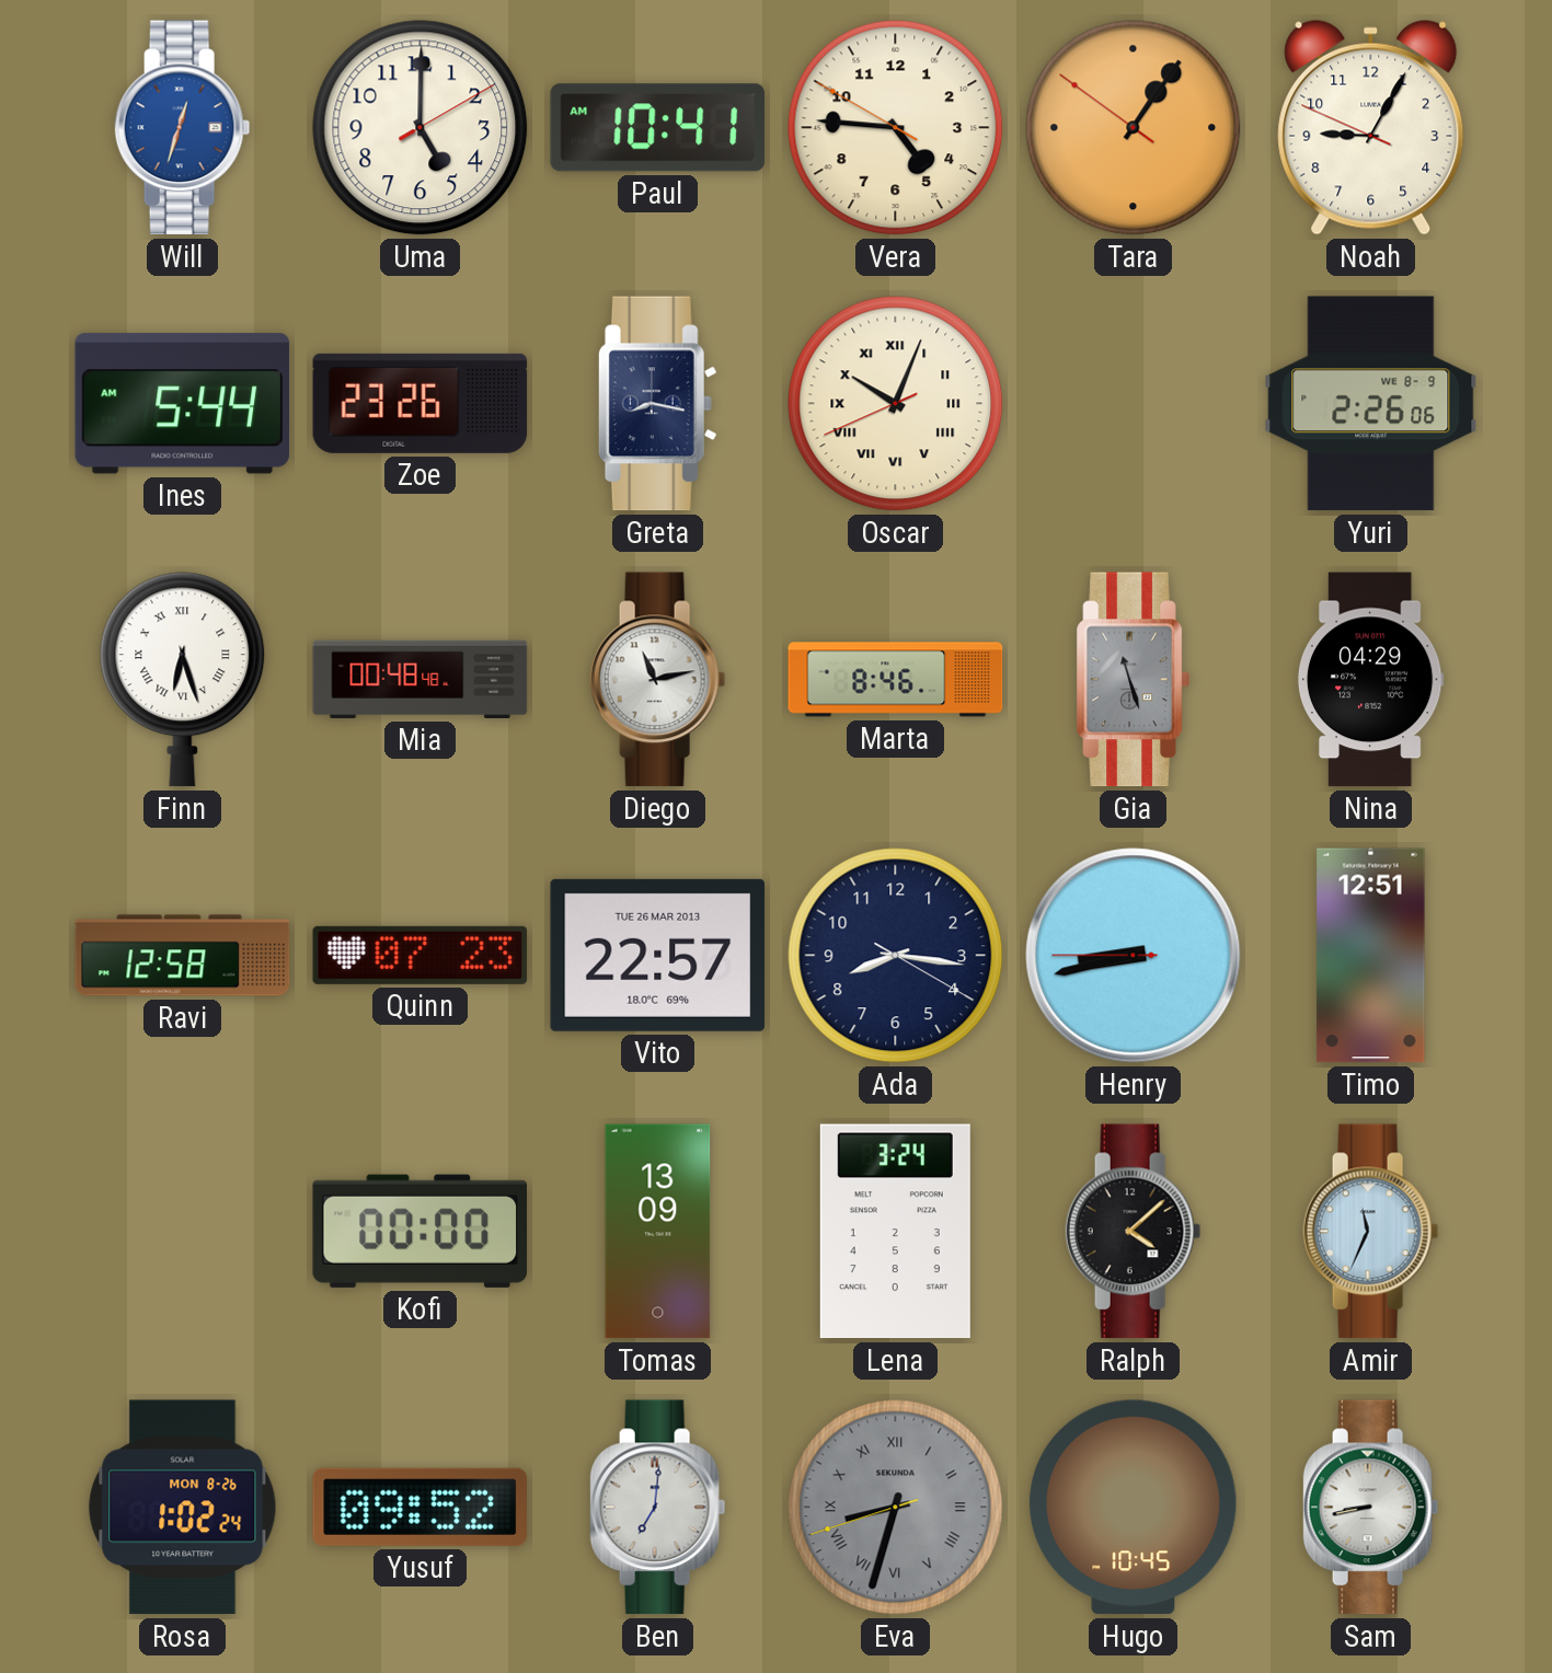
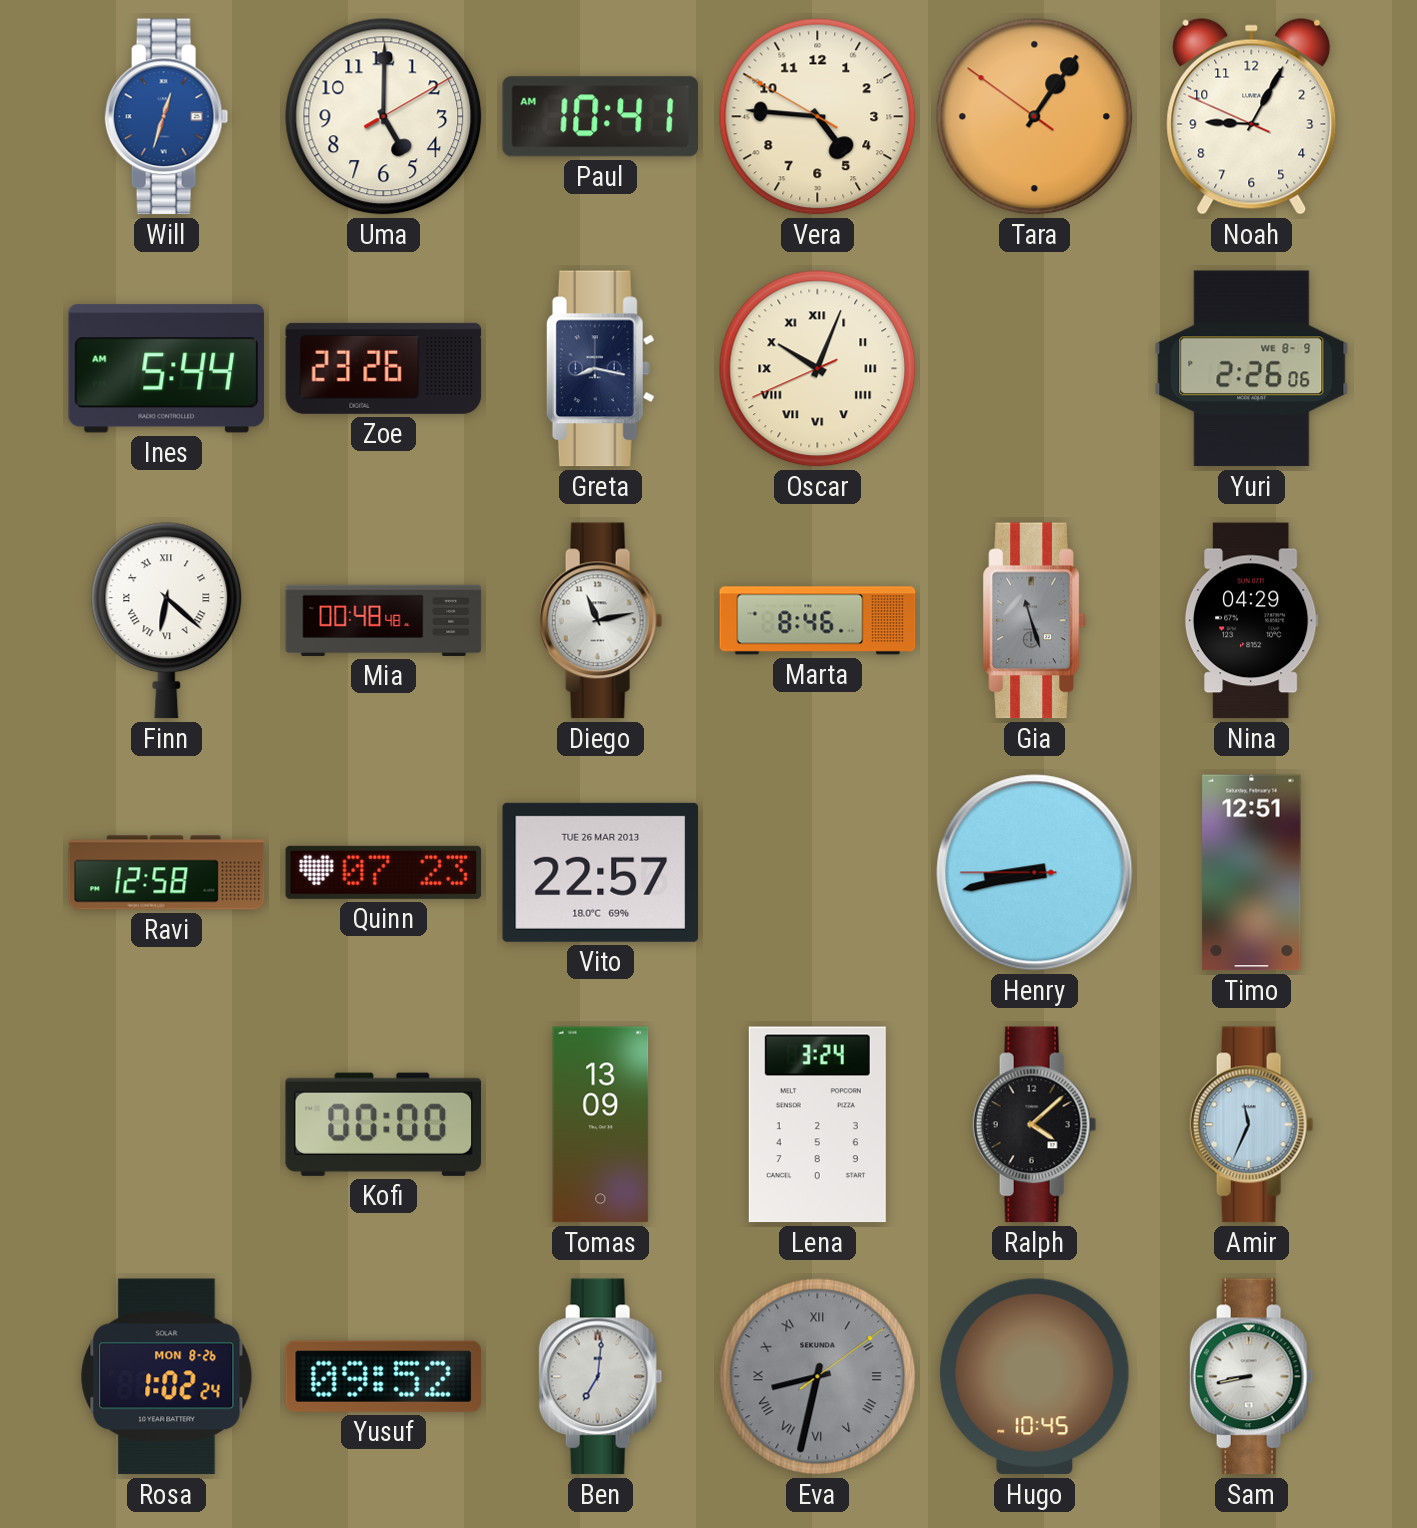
Finn: 6:27 -> 6:22 (167, 621)
Ada: 8:16 -> none (896, 956)
Eva: 8:32:42 -> 8:32:09 (818, 1377)
